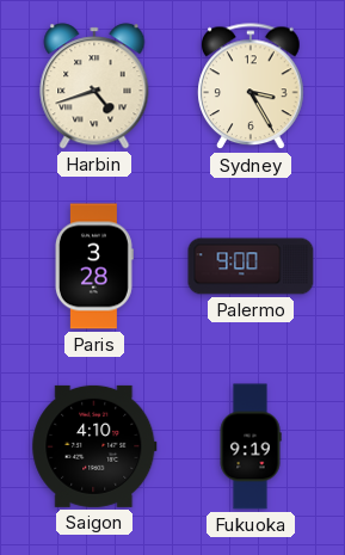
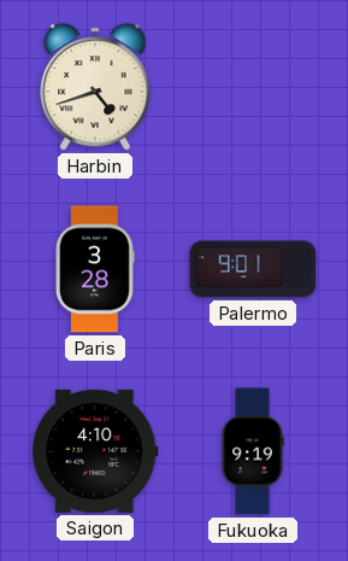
Sydney: 3:25 -> none (251, 87)
Palermo: 9:00 -> 9:01 (253, 269)
